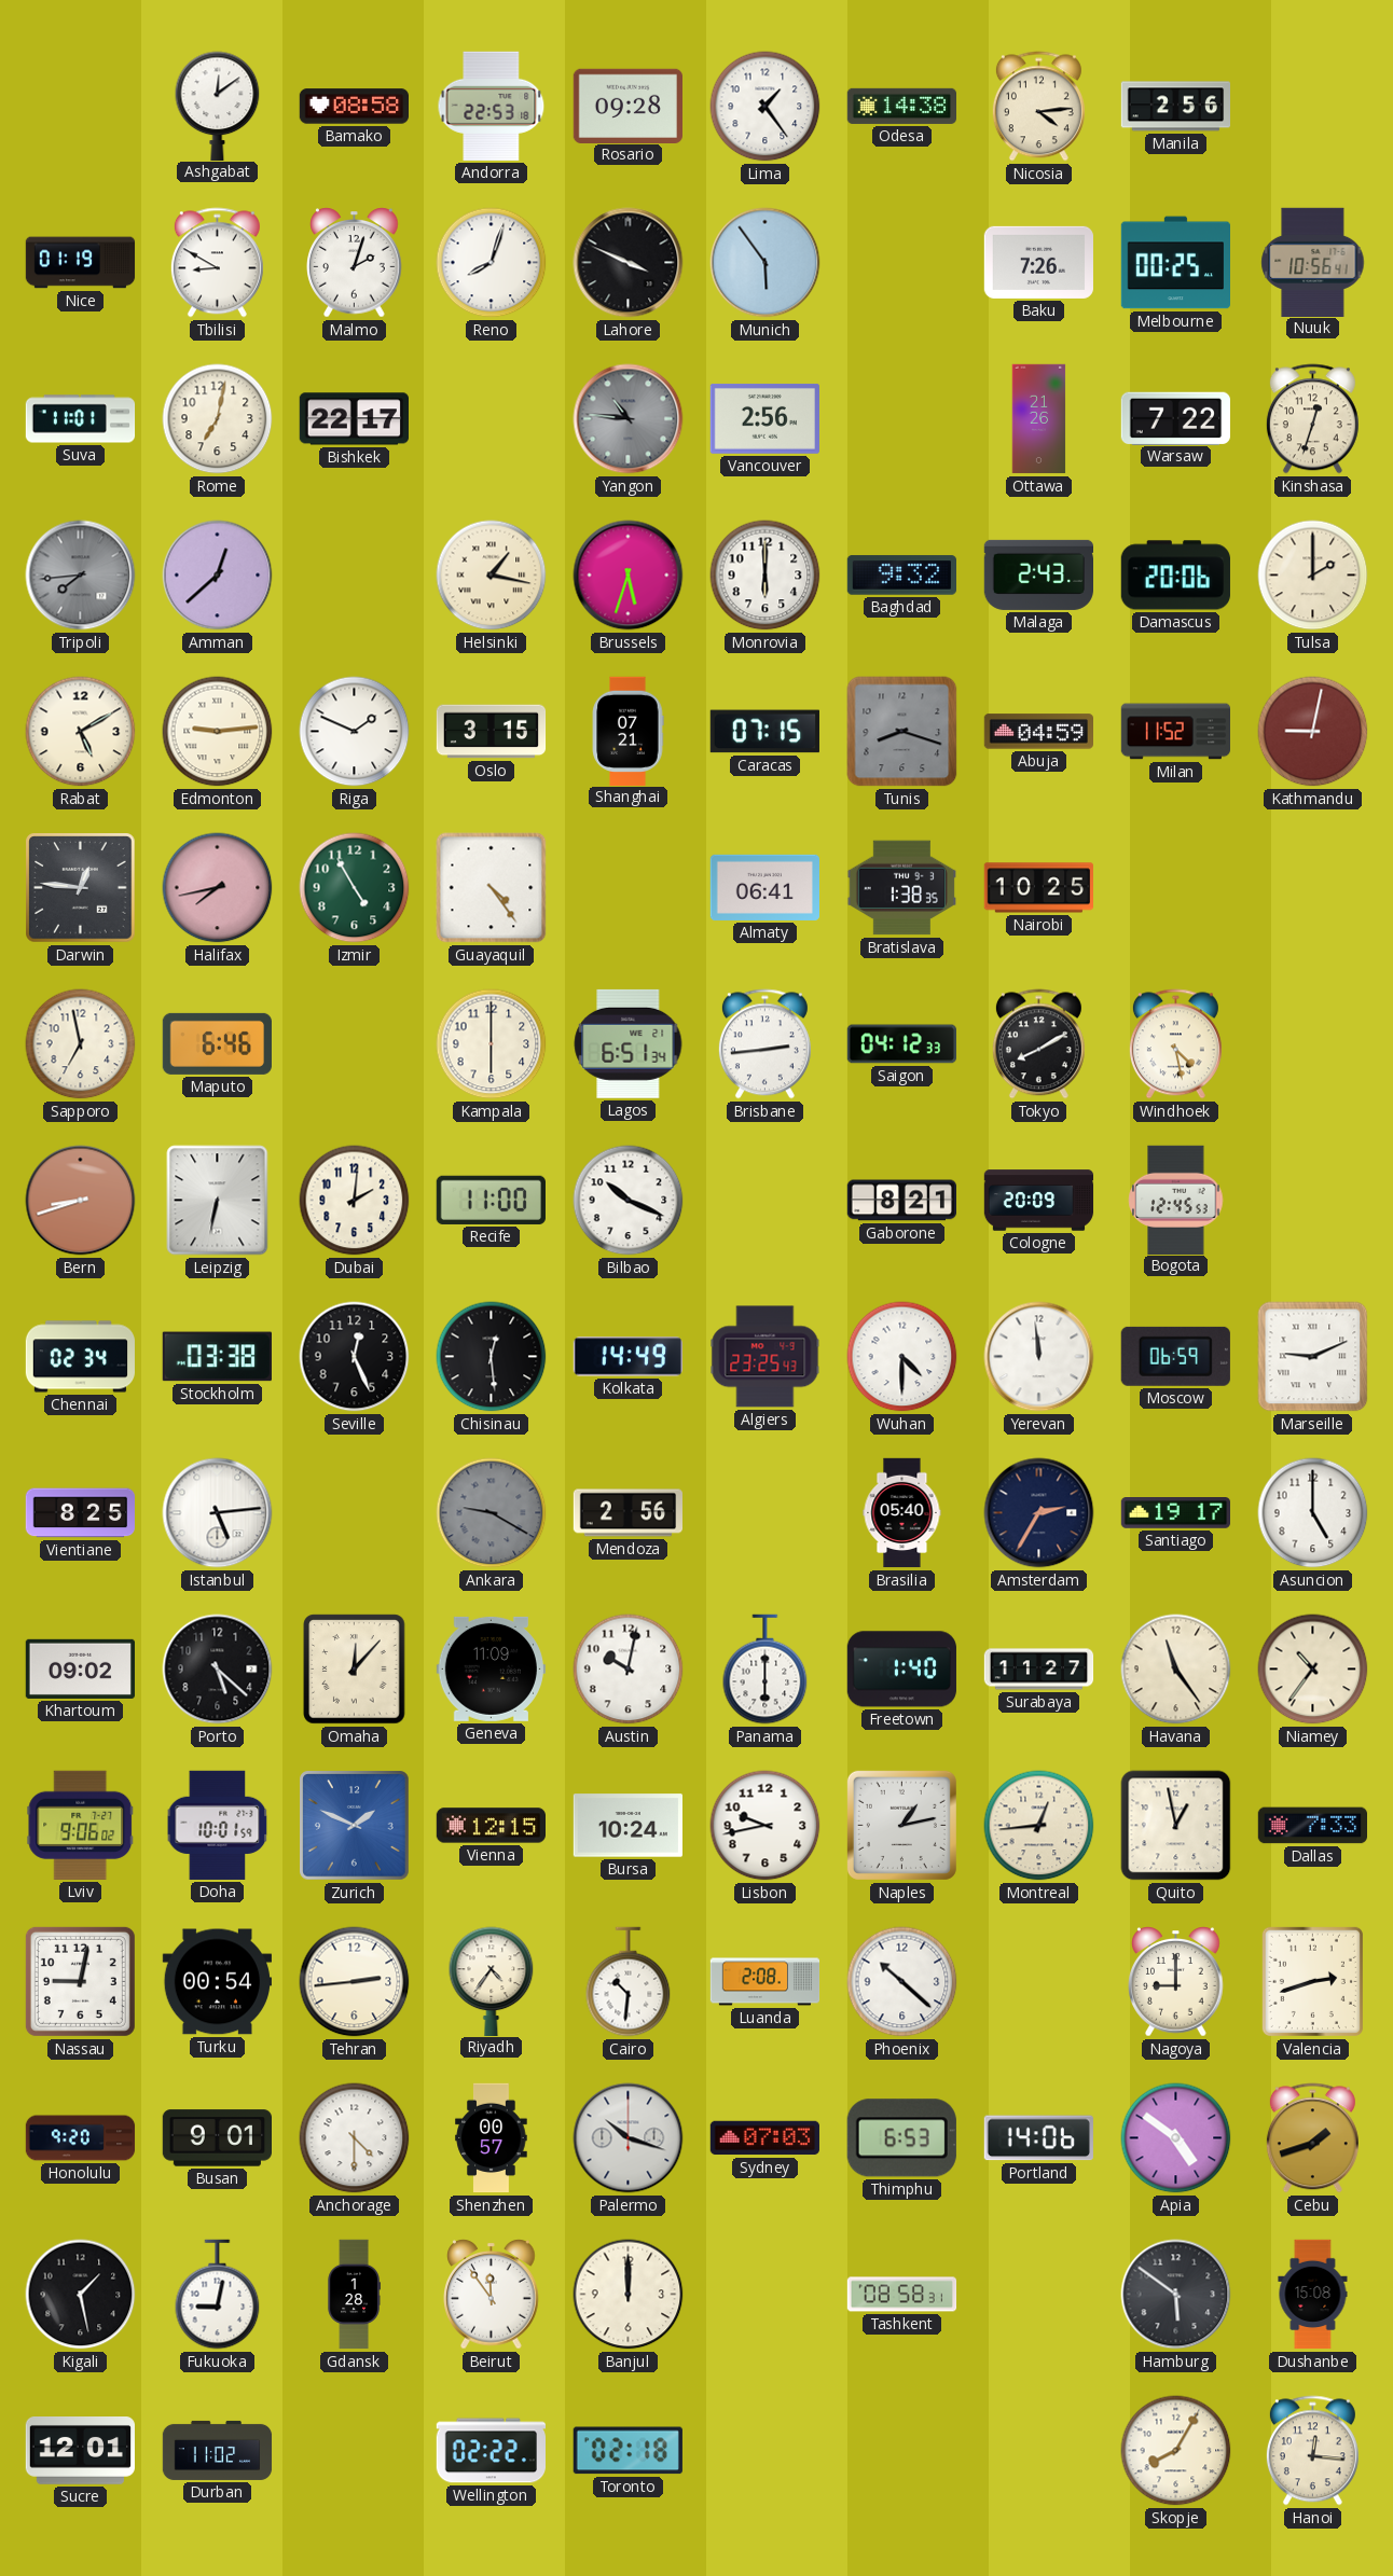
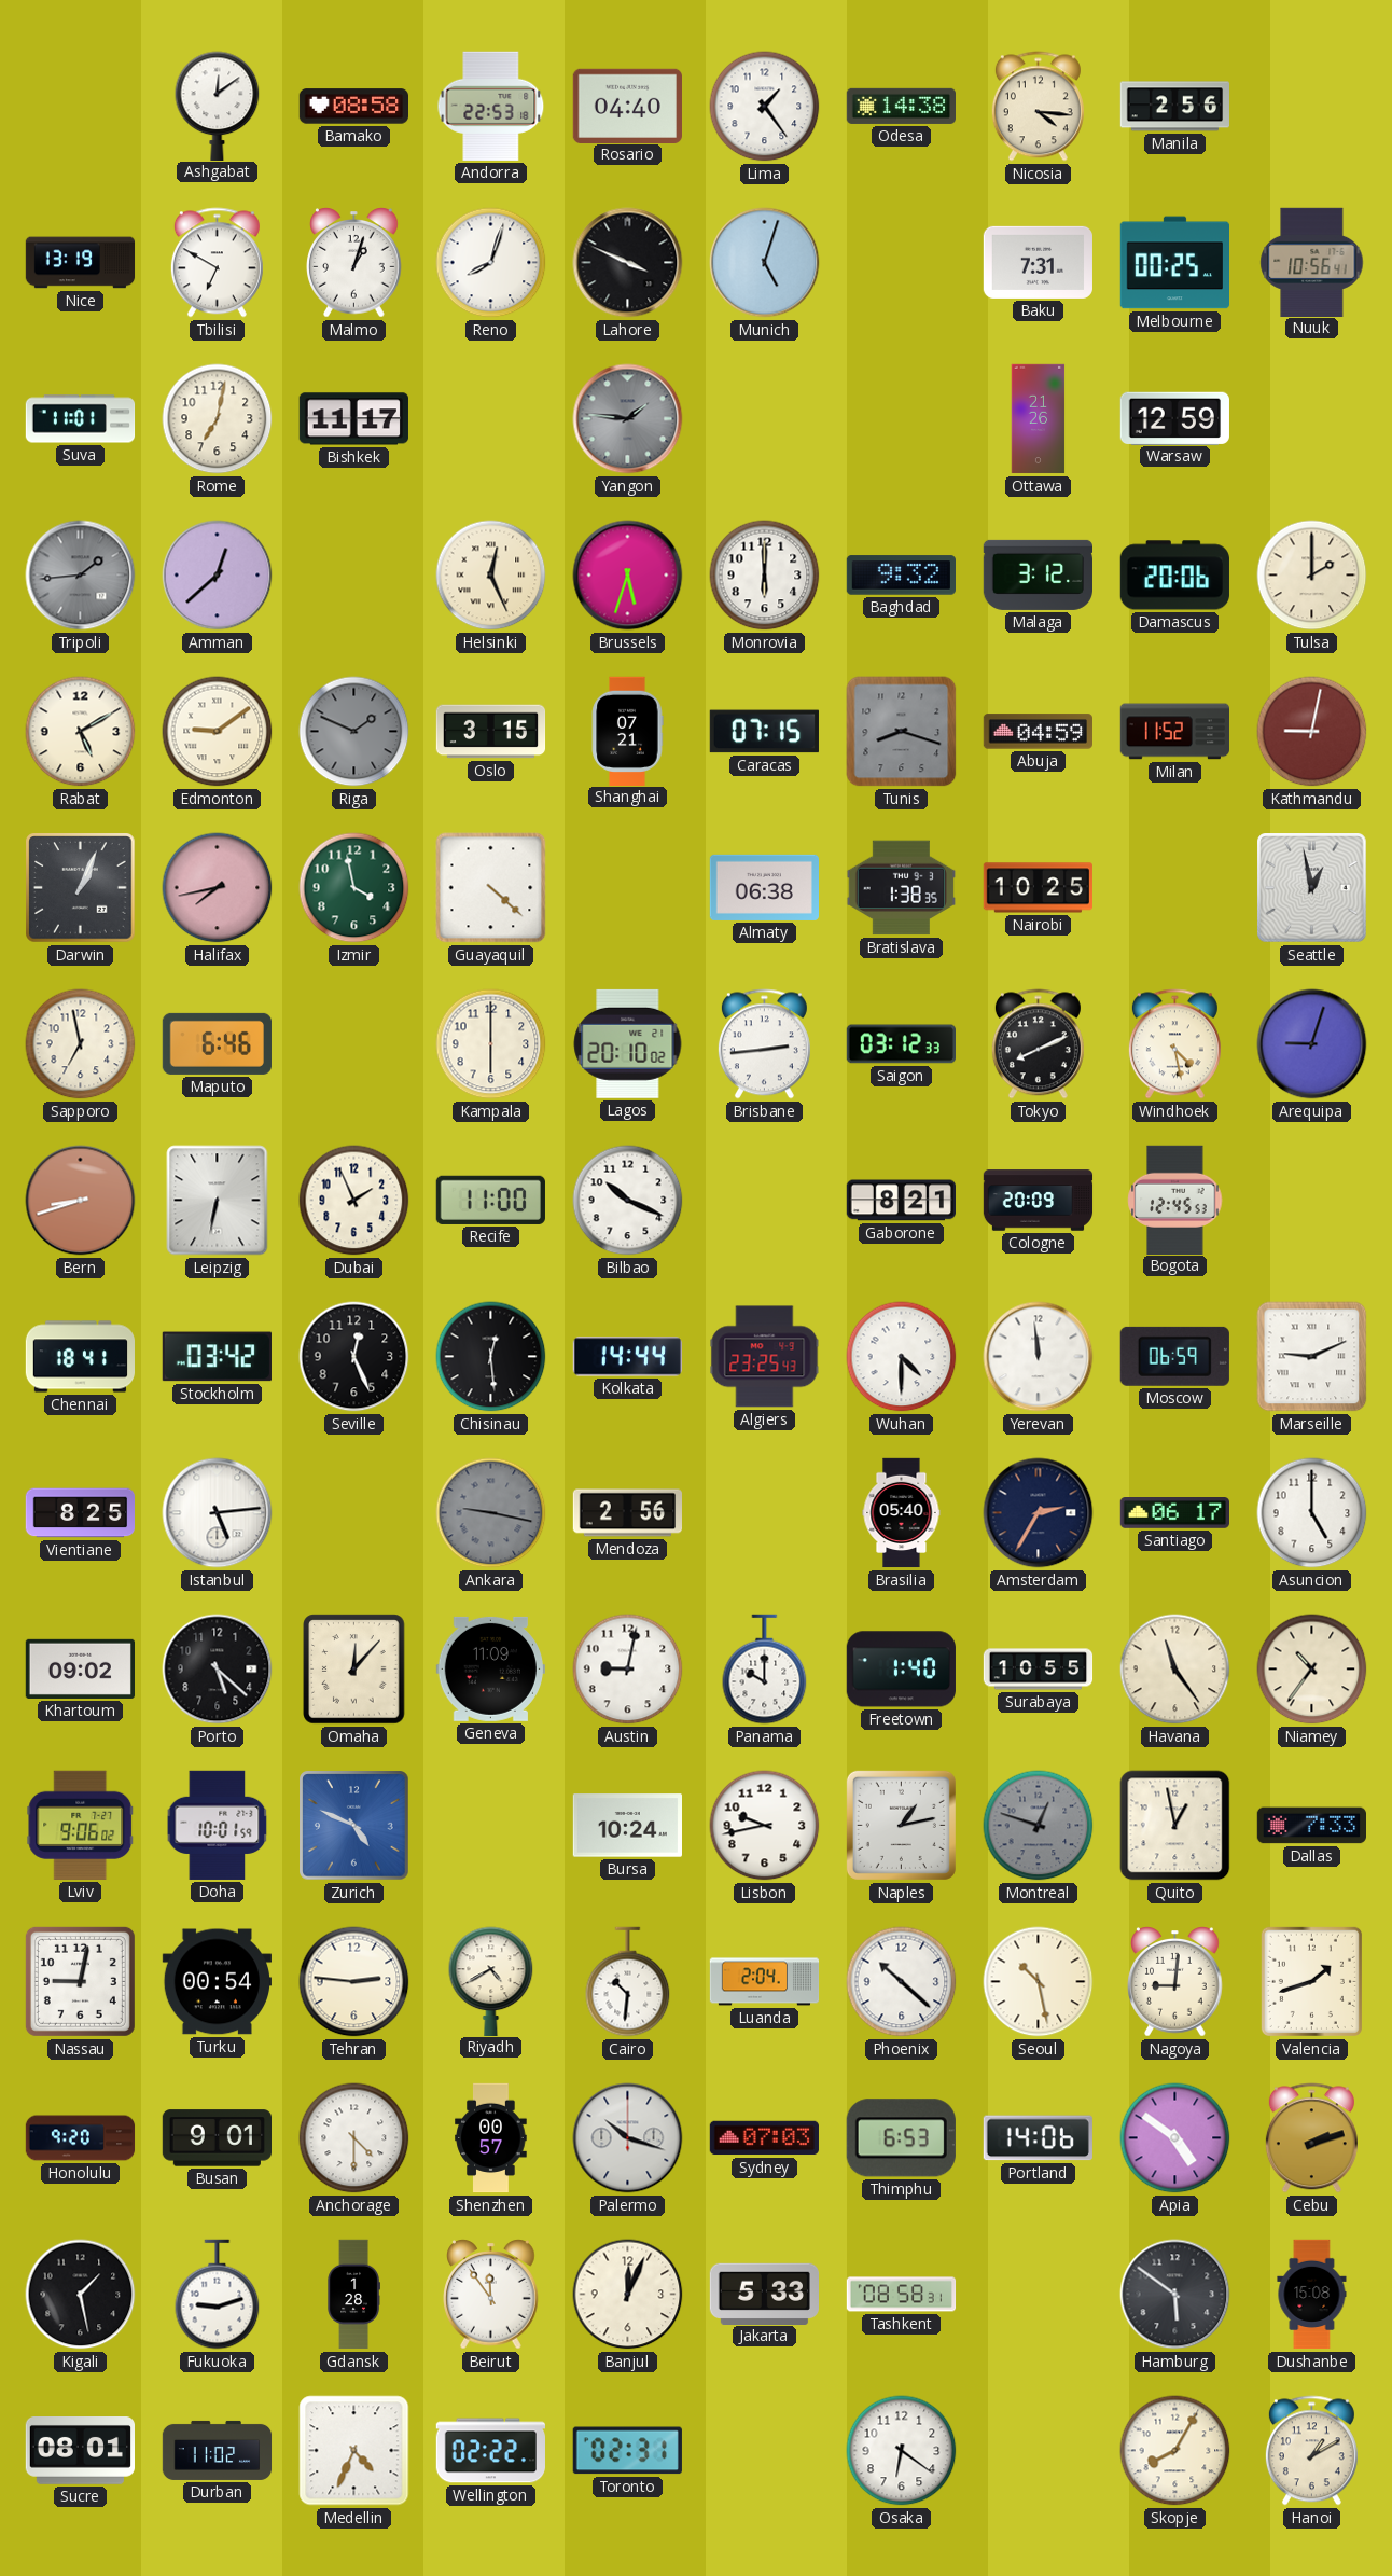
Rosario: 09:28 -> 04:40 (627, 106)
Nicosia: 4:14 -> 4:16 (1038, 107)
Nice: 01:19 -> 13:19 (81, 263)
Tbilisi: 8:50 -> 6:50 (217, 263)
Malmo: 2:03 -> 1:03 (354, 263)
Munich: 5:54 -> 5:03 (765, 263)
Baku: 7:26 -> 7:31 (1038, 262)
Bishkek: 22:17 -> 11:17 (353, 419)
Yangon: 10:46 -> 1:46 (628, 419)
Vancouver: 2:56 -> none (764, 418)
Warsaw: 7:22 -> 12:59 (1174, 418)
Kinshasa: 12:33 -> none (1312, 419)
Tripoli: 7:44 -> 1:44 (81, 576)
Helsinki: 1:17 -> 12:26 (491, 576)
Malaga: 2:43 -> 3:12 (1038, 574)
Edmonton: 9:14 -> 9:09 (218, 732)
Riga dial: white -> grey (354, 732)
Darwin: 12:46 -> 1:04 (81, 888)
Izmir: 4:55 -> 3:58 (354, 888)
Guayaquil: 4:24 -> 4:22 (491, 888)
Almaty: 06:41 -> 06:38 (764, 887)
Seattle: none -> 12:58 (1312, 888)
Lagos: 6:51 -> 20:10 (628, 1043)
Saigon: 04:12 -> 03:12 (901, 1044)
Tokyo: 8:10 -> 8:11 (1038, 1044)
Arequipa: none -> 9:03 (1312, 1044)
Dubai: 2:01 -> 1:56 (354, 1201)
Chennai: 02:34 -> 18:41 (81, 1357)
Stockholm: 03:38 -> 03:42 (217, 1357)
Kolkata: 14:49 -> 14:44 (627, 1357)
Ankara: 9:20 -> 9:17 (491, 1513)
Santiago: 19:17 -> 06:17 (1174, 1513)
Austin: 10:02 -> 9:02 (628, 1670)
Panama: 6:00 -> 10:00 (765, 1670)
Surabaya: 11:27 -> 10:55 (1039, 1670)
Zurich: 1:49 -> 4:49 (354, 1826)
Vienna: 12:15 -> none (491, 1826)
Montreal: 12:44 -> 12:48 (1039, 1826)
Montreal dial: cream -> grey (1039, 1826)
Tehran: 2:44 -> 2:46 (354, 1982)
Riyadh: 4:36 -> 4:40 (491, 1981)
Luanda: 2:08 -> 2:04 (765, 1982)
Seoul: none -> 10:28 (1039, 1982)
Nagoya: 9:00 -> 9:01 (1175, 1982)
Valencia: 2:42 -> 1:42 (1311, 1981)
Cebu: 1:42 -> 2:12 (1311, 2138)
Fukuoka: 9:02 -> 9:12 (218, 2295)
Banjul: 12:00 -> 12:04 (628, 2295)
Jakarta: none -> 5:33 (764, 2294)
Sucre: 12:01 -> 08:01 (80, 2451)
Medellin: none -> 4:34 (354, 2451)
Toronto: 02:18 -> 02:31 (627, 2451)
Osaka: none -> 6:21 (902, 2451)
Hanoi: 12:16 -> 1:10 (1311, 2451)
